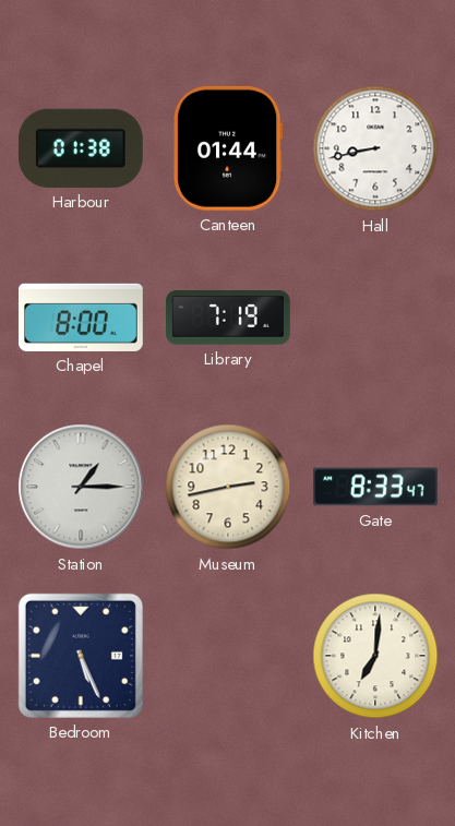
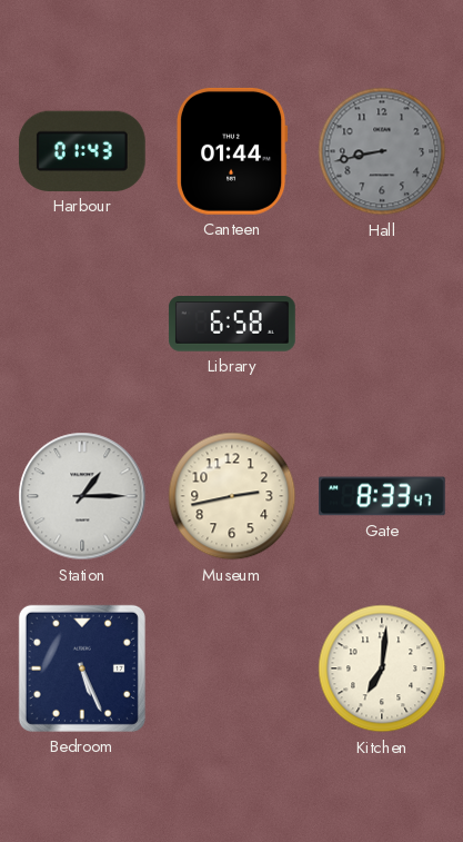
Harbour: 01:38 -> 01:43 (82, 151)
Hall dial: white -> grey (382, 151)
Chapel: 8:00 -> none (81, 318)
Library: 7:19 -> 6:58 (232, 325)
